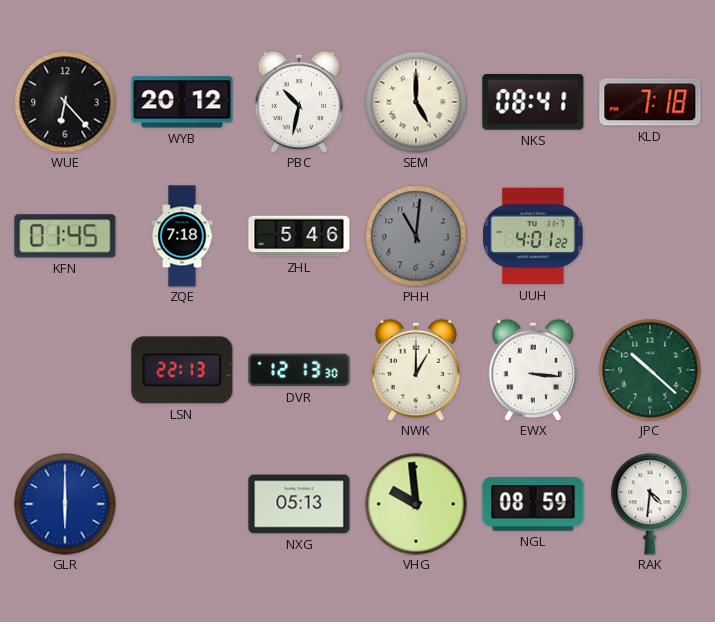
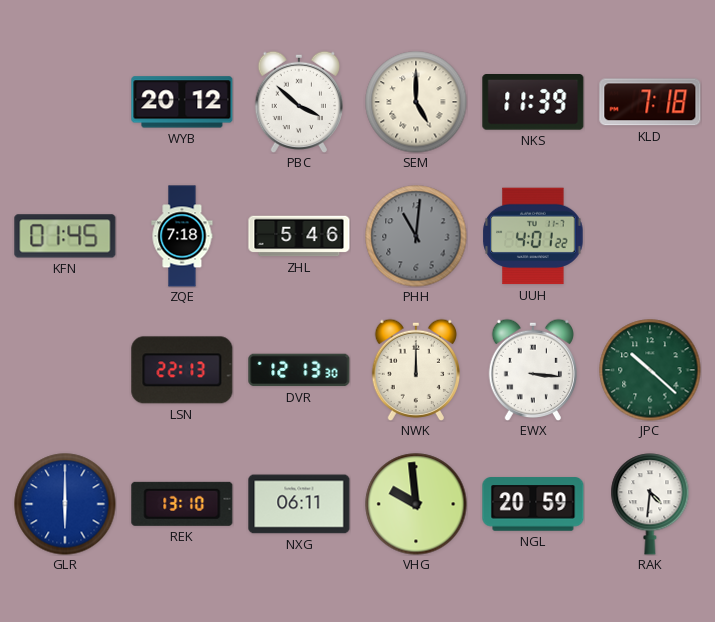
WUE: 6:23 -> none (65, 102)
PBC: 10:32 -> 3:52 (298, 102)
NKS: 08:41 -> 11:39 (533, 103)
NWK: 1:00 -> 12:00 (415, 370)
REK: none -> 13:10 (182, 504)
NXG: 05:13 -> 06:11 (299, 504)
NGL: 08:59 -> 20:59 (533, 504)
